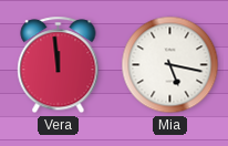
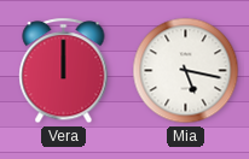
Vera: 11:59 -> 12:00 (64, 71)
